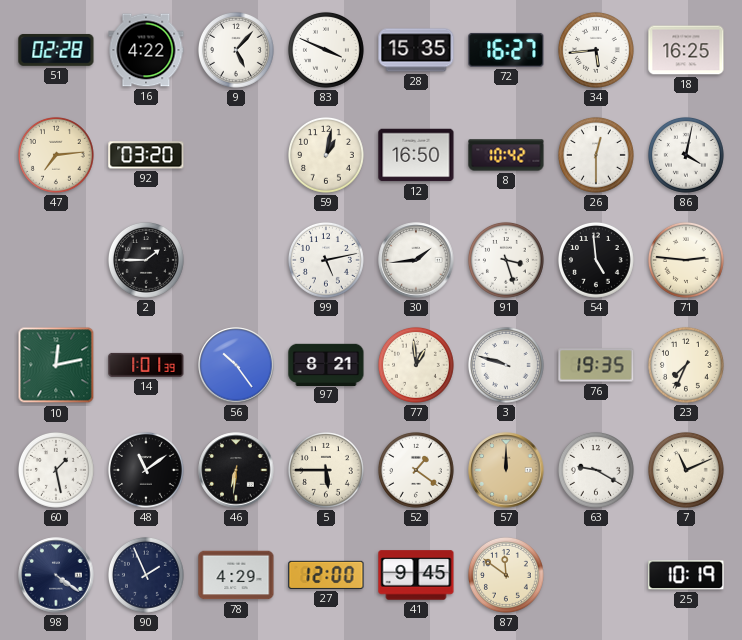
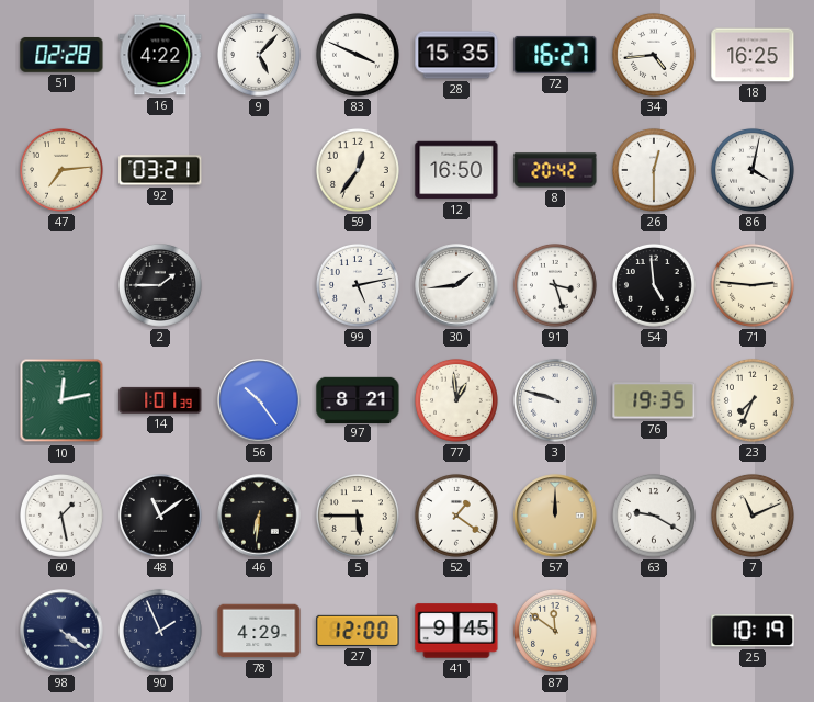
34: 5:44 -> 4:44 (654, 55)
92: 03:20 -> 03:21 (160, 170)
59: 1:02 -> 12:36 (358, 170)
8: 10:42 -> 20:42 (555, 170)
